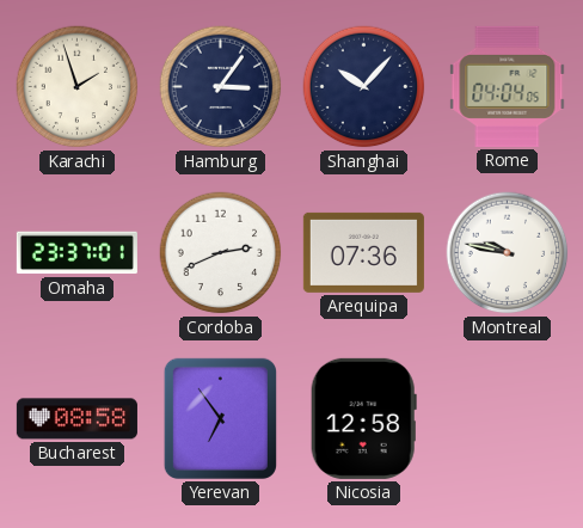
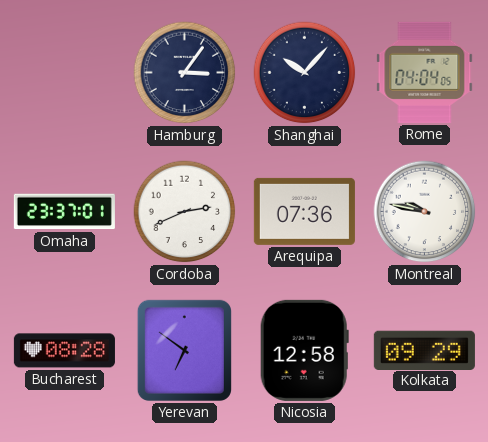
Karachi: 1:57 -> none (78, 87)
Bucharest: 08:58 -> 08:28 (64, 351)
Yerevan: 6:54 -> 6:51 (184, 350)
Kolkata: none -> 09:29 (424, 350)
